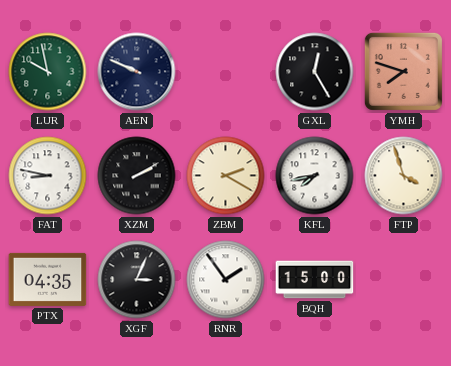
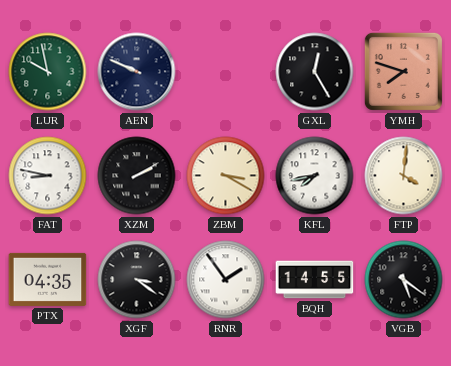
ZBM: 2:20 -> 3:20 (226, 176)
FTP: 3:57 -> 4:01 (404, 176)
XGF: 3:04 -> 3:21 (137, 280)
BQH: 15:00 -> 14:55 (315, 280)
VGB: none -> 5:21 (404, 280)
